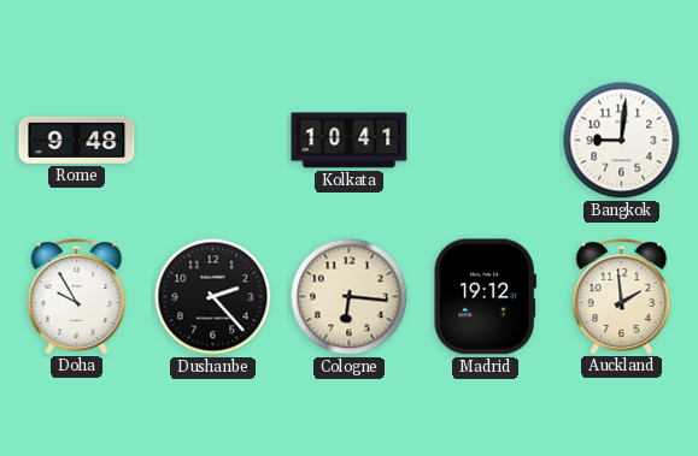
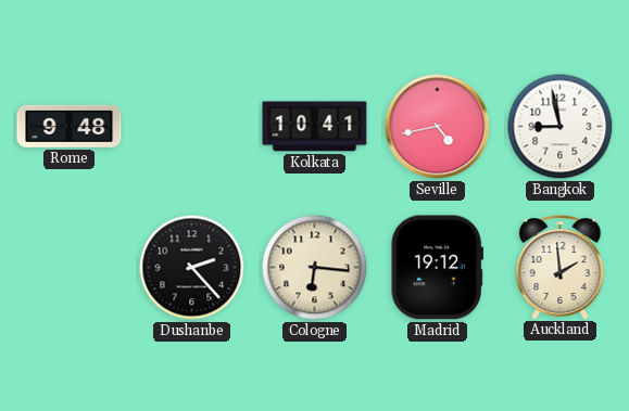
Seville: none -> 4:43 (438, 127)
Bangkok: 9:01 -> 8:58 (561, 127)
Doha: 9:55 -> none (77, 297)
